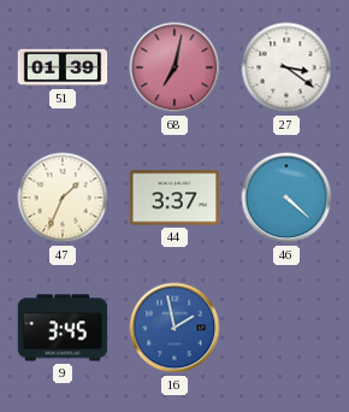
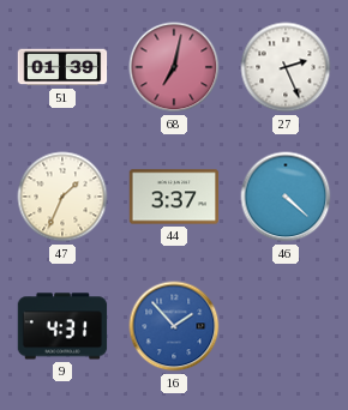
27: 3:21 -> 2:26 (286, 67)
9: 3:45 -> 4:31 (62, 326)
16: 1:58 -> 1:53 (174, 326)
